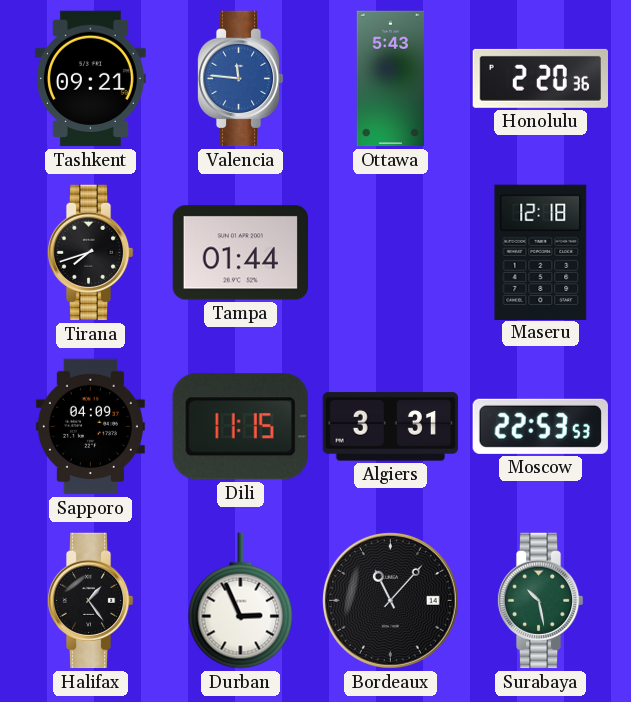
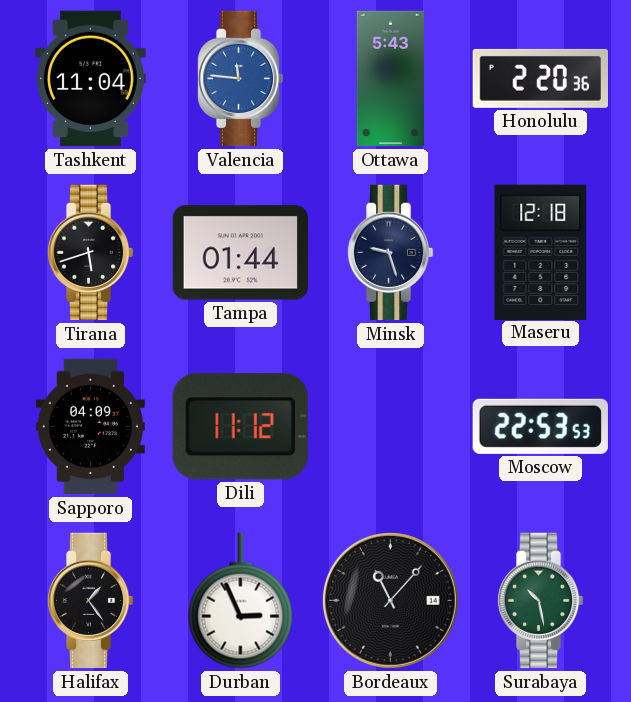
Tashkent: 09:21 -> 11:04 (90, 79)
Tirana: 7:42 -> 5:42 (90, 253)
Minsk: none -> 9:27 (390, 253)
Dili: 11:15 -> 11:12 (240, 427)
Algiers: 3:31 -> none (390, 427)
